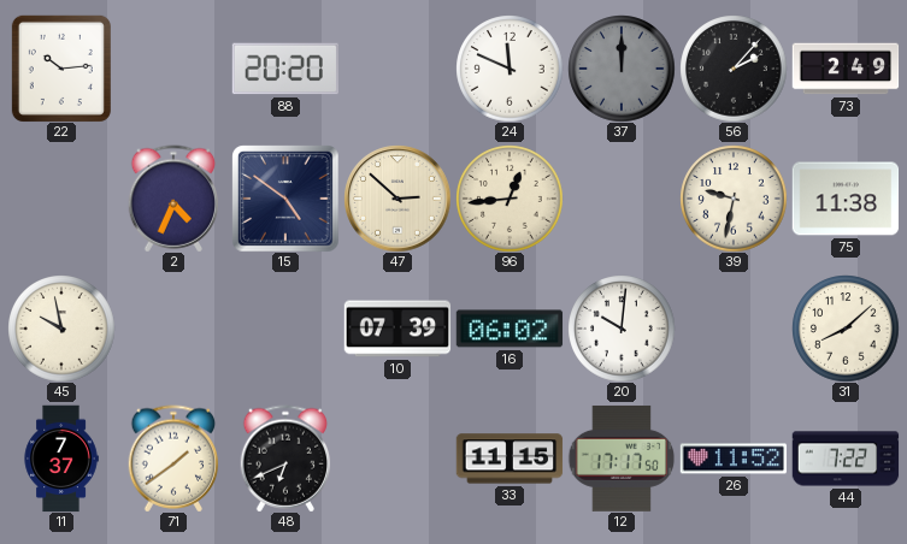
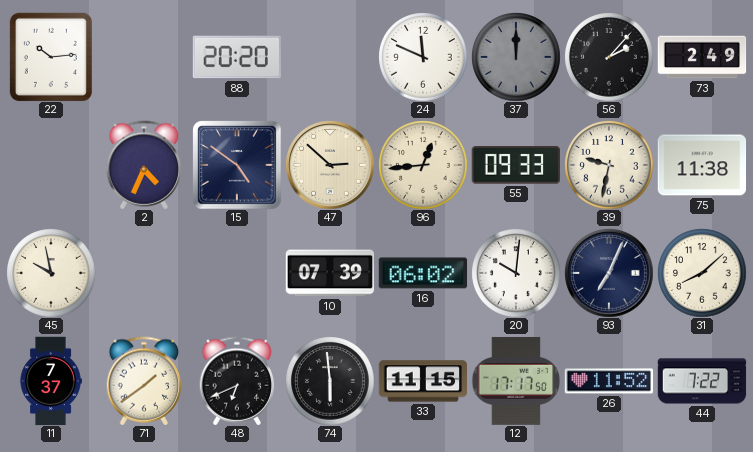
55: none -> 09:33 (515, 166)
93: none -> 7:04 (609, 273)
74: none -> 5:59 (330, 381)
